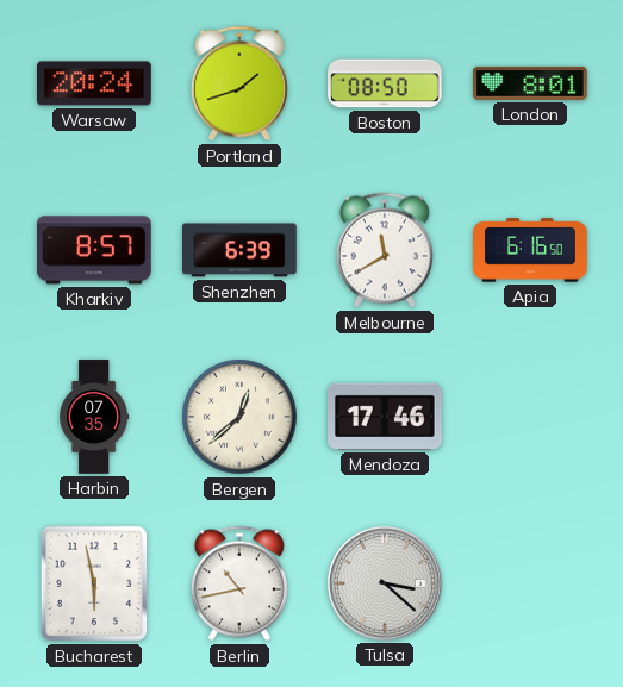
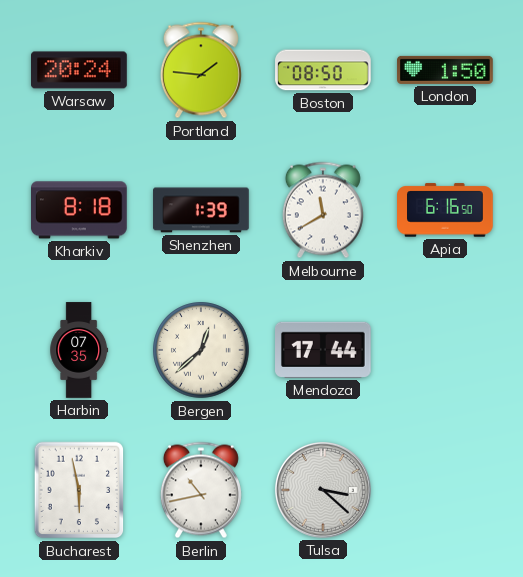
Portland: 1:42 -> 1:46 (201, 70)
London: 8:01 -> 1:50 (445, 70)
Kharkiv: 8:57 -> 8:18 (80, 210)
Shenzhen: 6:39 -> 1:39 (201, 210)
Mendoza: 17:46 -> 17:44 (324, 350)
